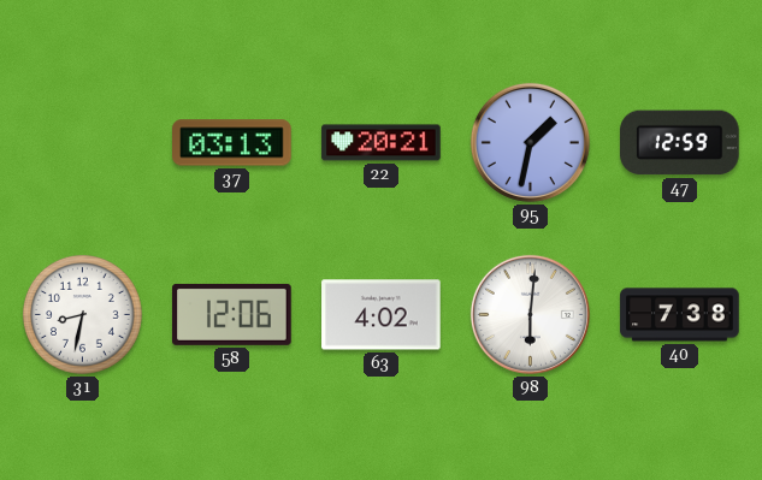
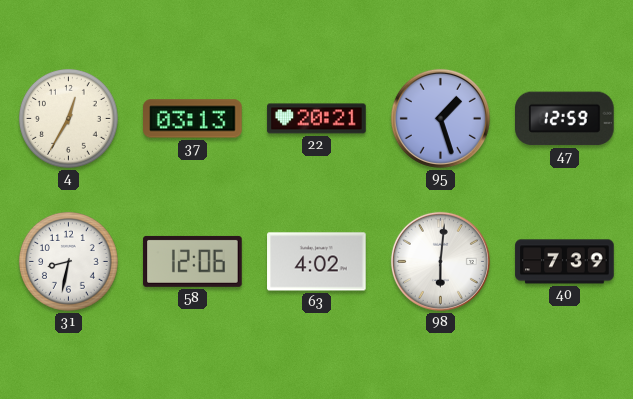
4: none -> 12:35 (68, 118)
95: 1:32 -> 1:27 (440, 118)
40: 7:38 -> 7:39 (565, 262)
